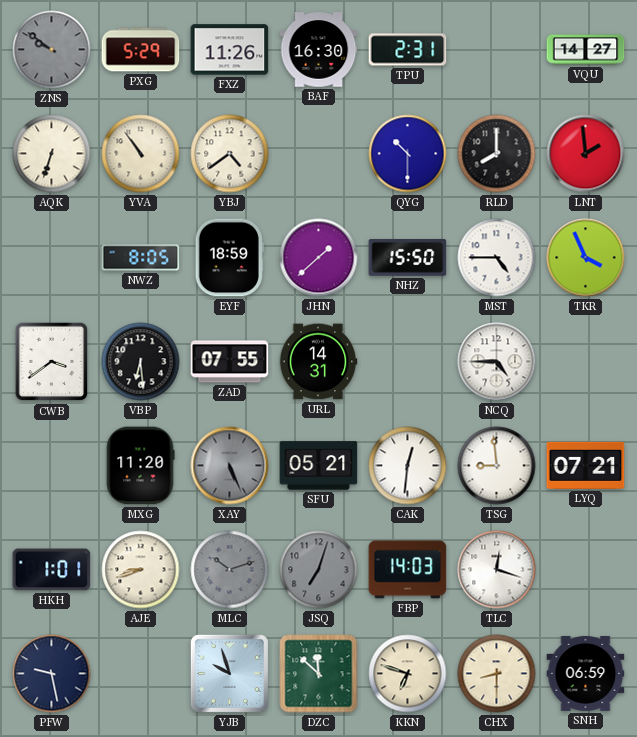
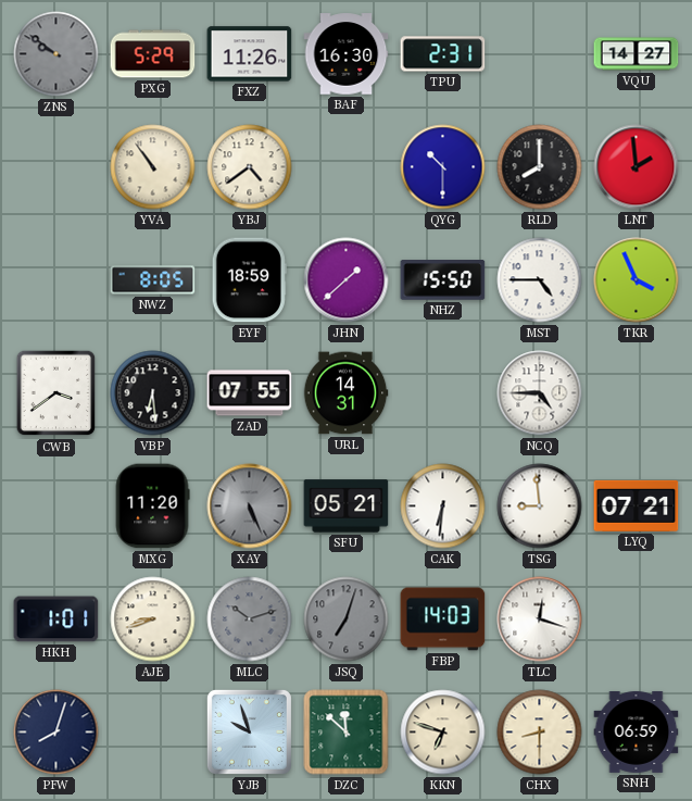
AQK: 6:33 -> none (52, 154)
CAK: 12:31 -> 6:31 (443, 506)
PFW: 9:28 -> 8:03 (56, 733)
